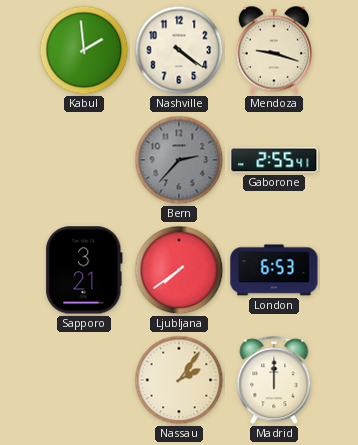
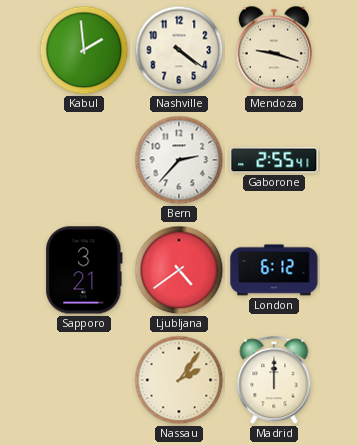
Bern dial: grey -> white (179, 160)
Ljubljana: 7:39 -> 4:39 (179, 270)
London: 6:53 -> 6:12 (274, 270)
